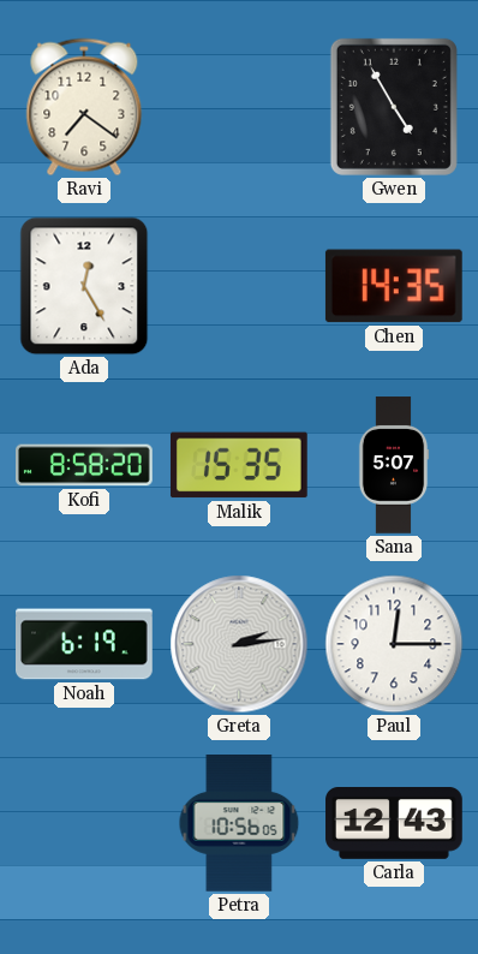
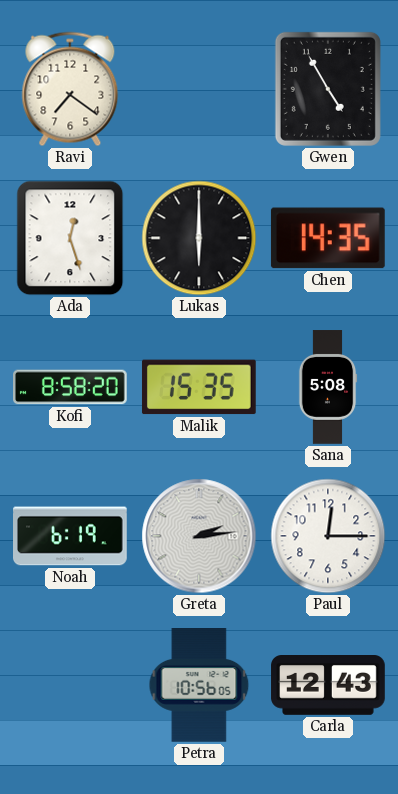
Ada: 12:25 -> 12:27 (70, 238)
Lukas: none -> 6:00 (199, 238)
Sana: 5:07 -> 5:08 (328, 387)
